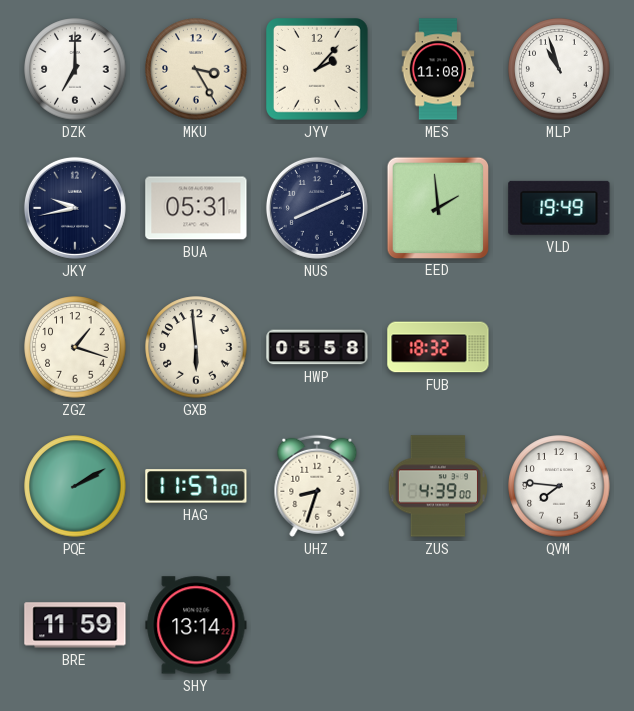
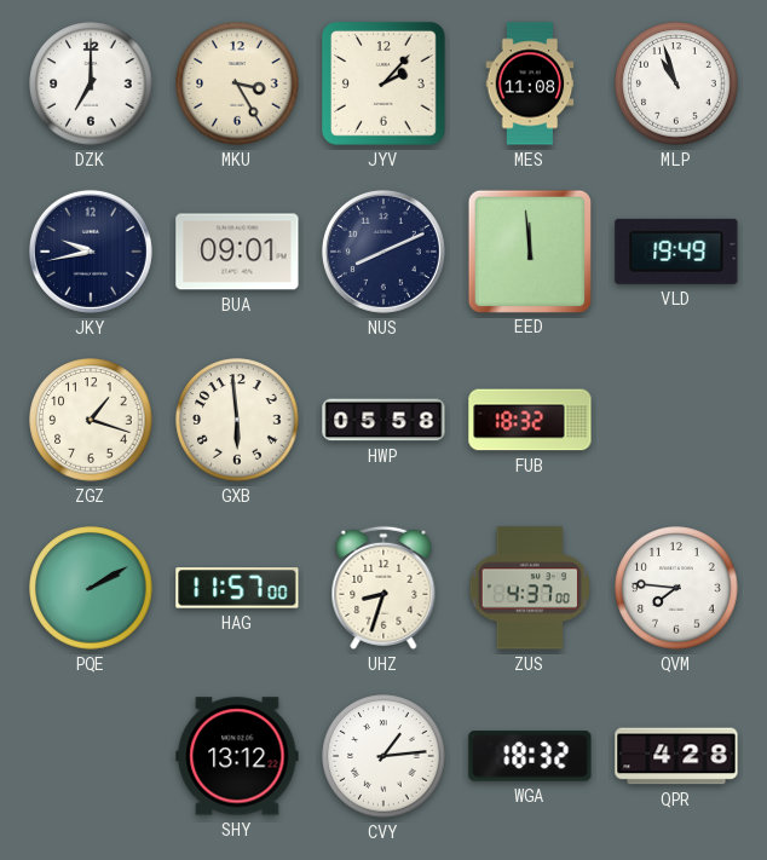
BUA: 05:31 -> 09:01 (237, 252)
EED: 1:59 -> 11:59 (529, 250)
ZUS: 4:39 -> 4:37 (529, 588)
BRE: 11:59 -> none (75, 625)
SHY: 13:14 -> 13:12 (237, 756)
CVY: none -> 1:14 (383, 756)
WGA: none -> 18:32 (530, 756)
QPR: none -> 4:28 (676, 756)
